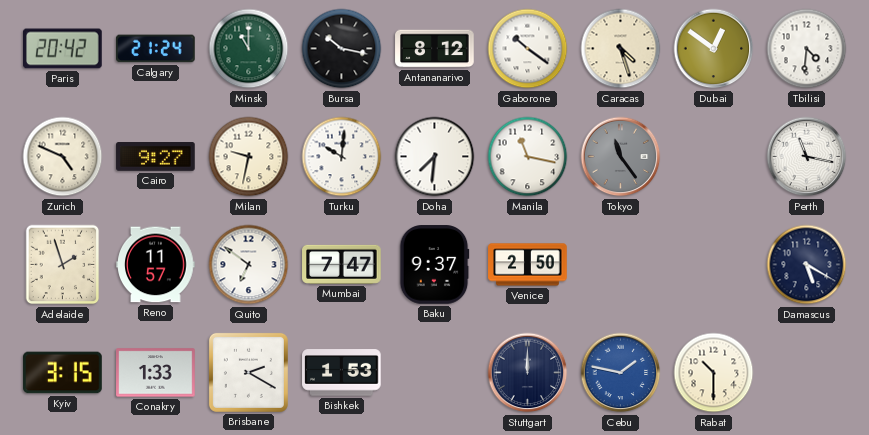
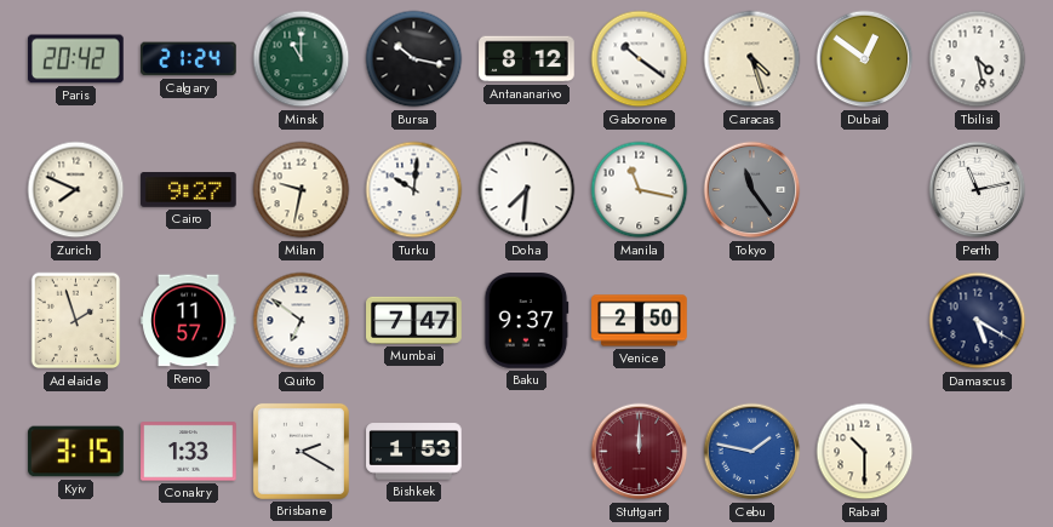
Tbilisi: 4:31 -> 4:28 (978, 59)
Zurich: 4:49 -> 7:49 (76, 190)
Perth: 11:17 -> 11:13 (978, 190)
Stuttgart dial: navy -> burgundy (640, 452)
